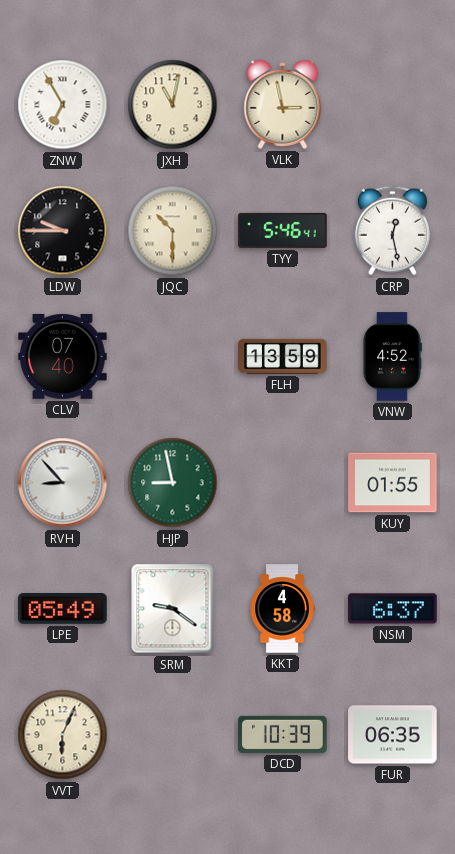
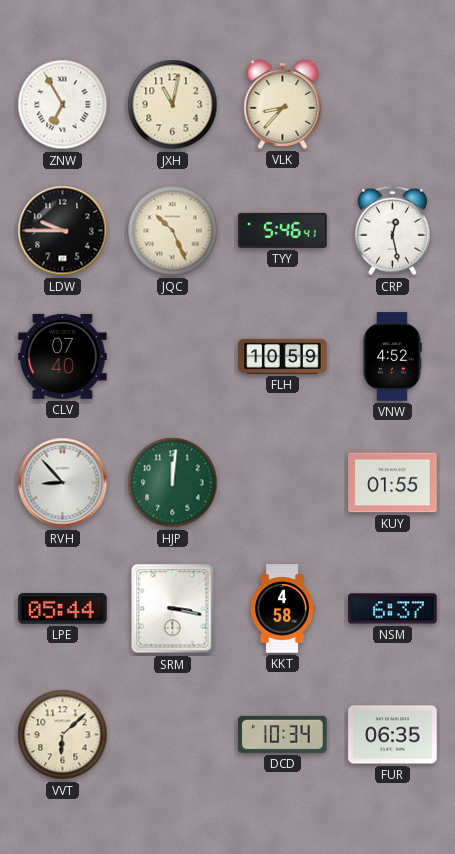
VLK: 2:58 -> 8:37 (283, 104)
JQC: 10:30 -> 10:26 (173, 231)
FLH: 13:59 -> 10:59 (283, 356)
HJP: 8:58 -> 12:01 (173, 483)
LPE: 05:49 -> 05:44 (63, 609)
SRM: 9:21 -> 3:17 (173, 609)
VVT: 6:04 -> 6:08 (63, 735)
DCD: 10:39 -> 10:34 (283, 734)
